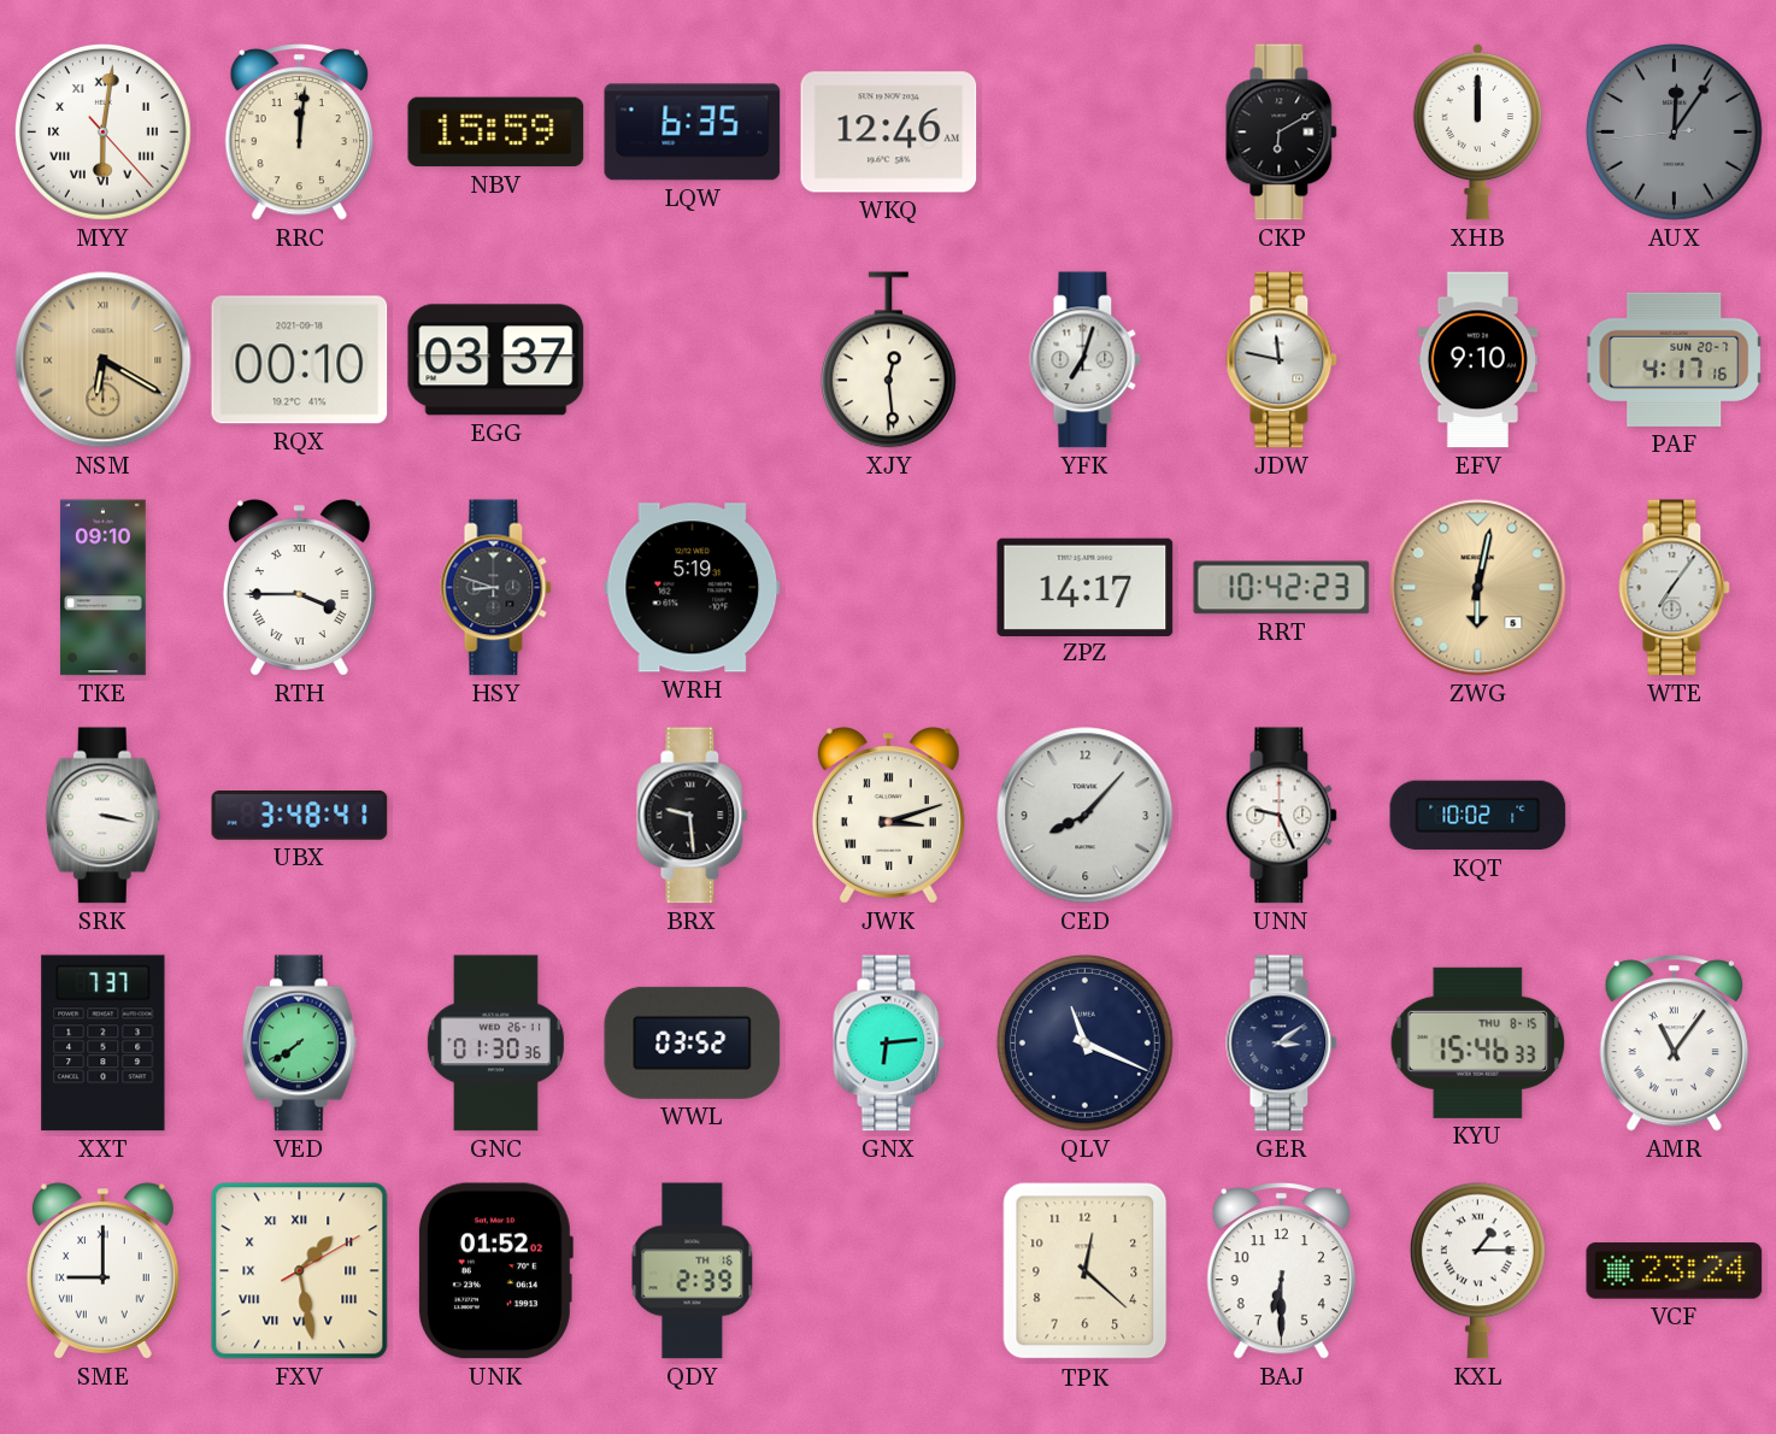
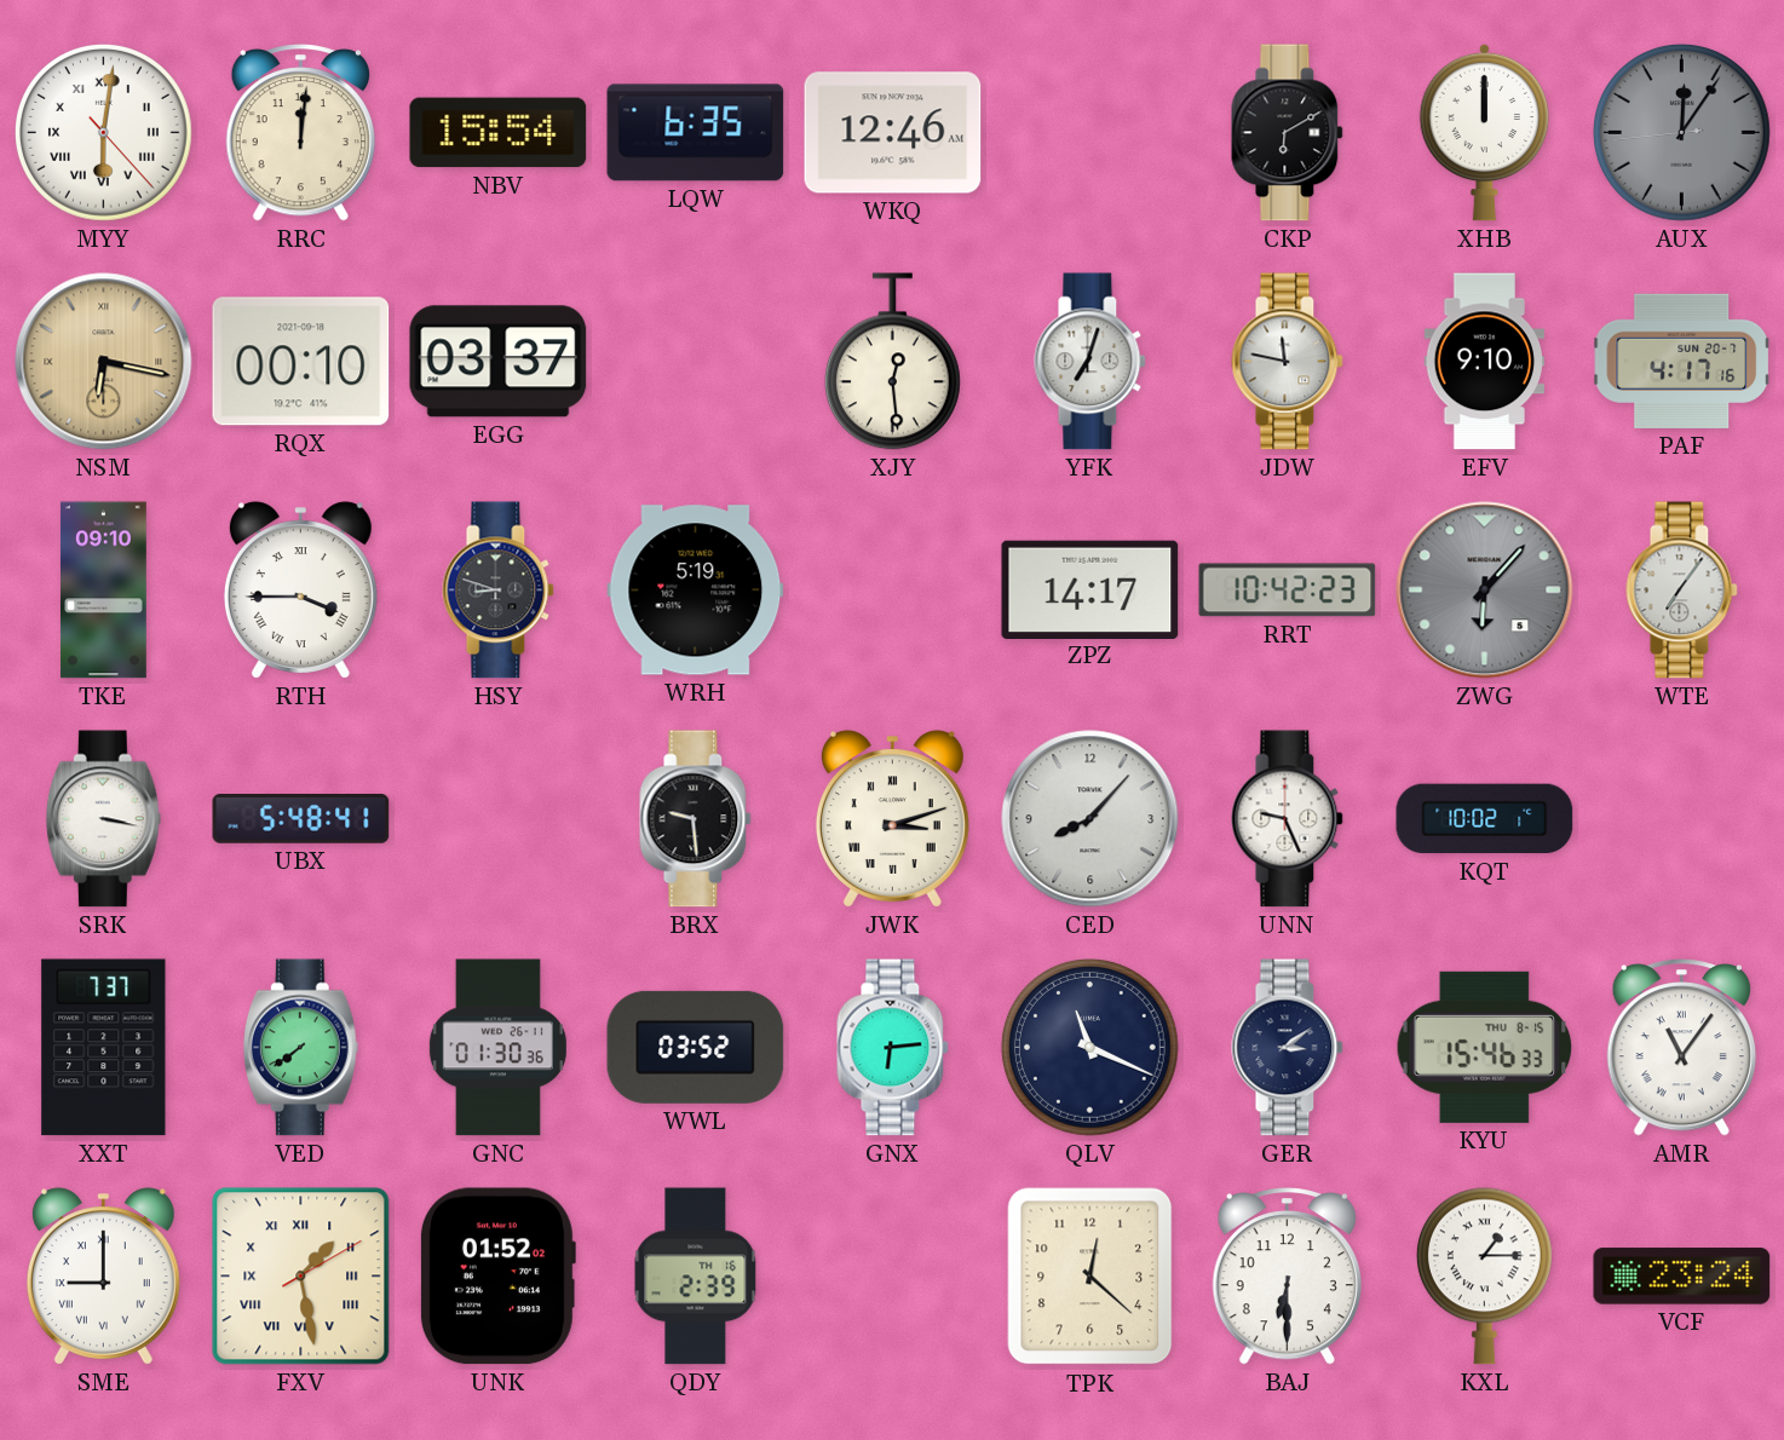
NBV: 15:59 -> 15:54 (499, 133)
NSM: 6:20 -> 6:17 (104, 362)
ZWG: 6:02 -> 6:07 (1485, 591)
ZWG dial: champagne -> grey (1485, 591)
UBX: 3:48 -> 5:48 (301, 819)
